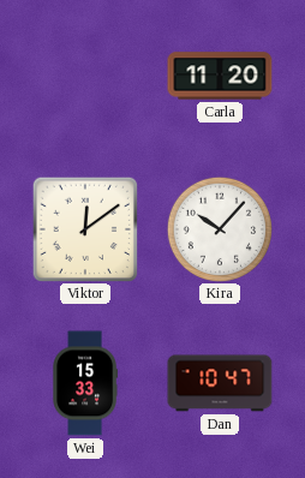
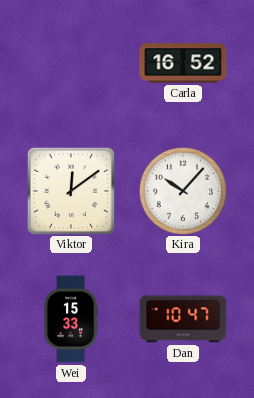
Carla: 11:20 -> 16:52 (183, 63)
